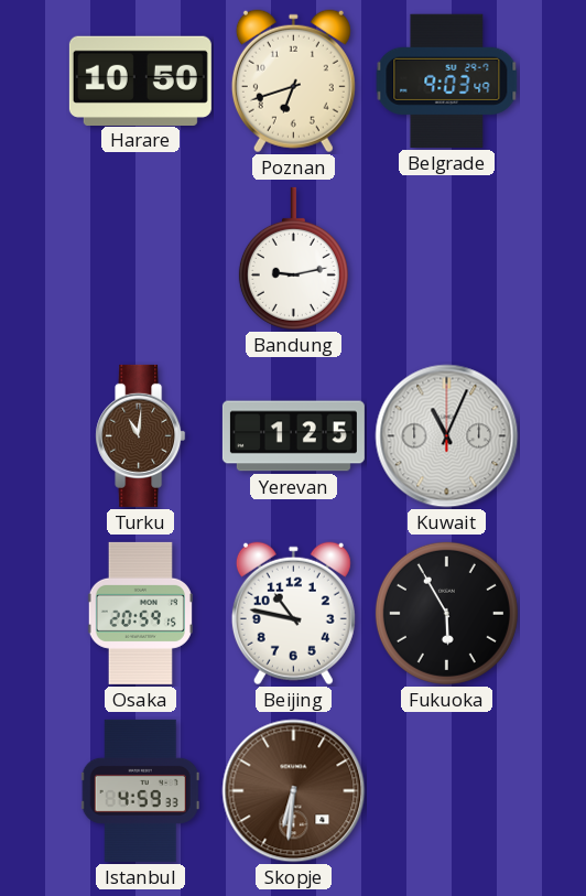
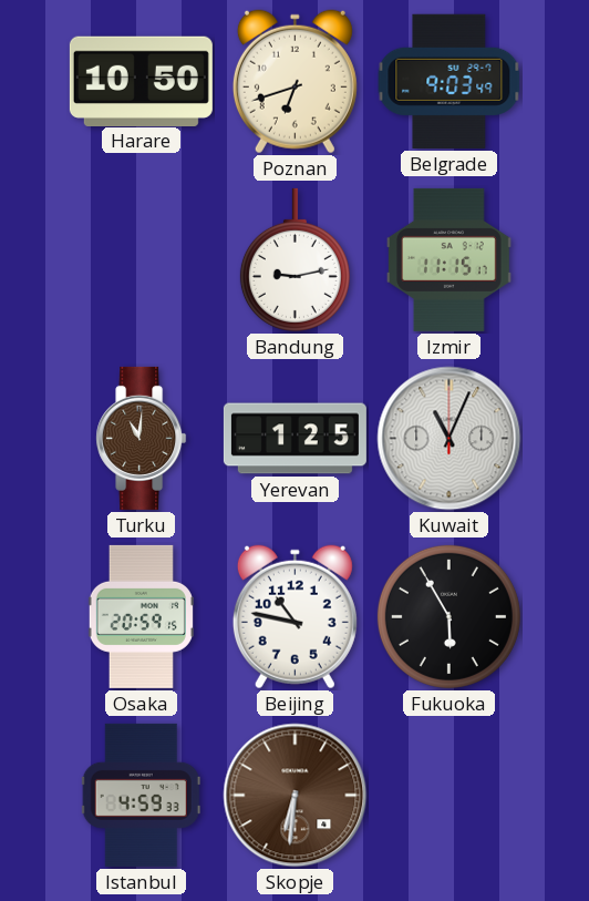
Izmir: none -> 11:15 (449, 259)
